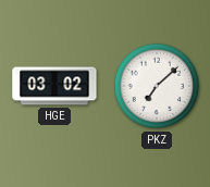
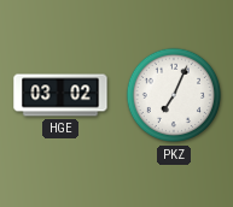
PKZ: 7:08 -> 7:04 (174, 95)
